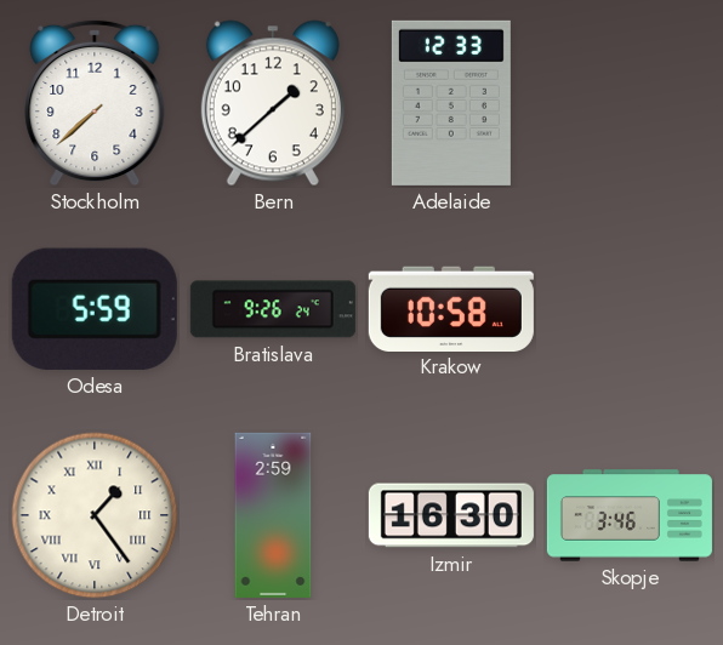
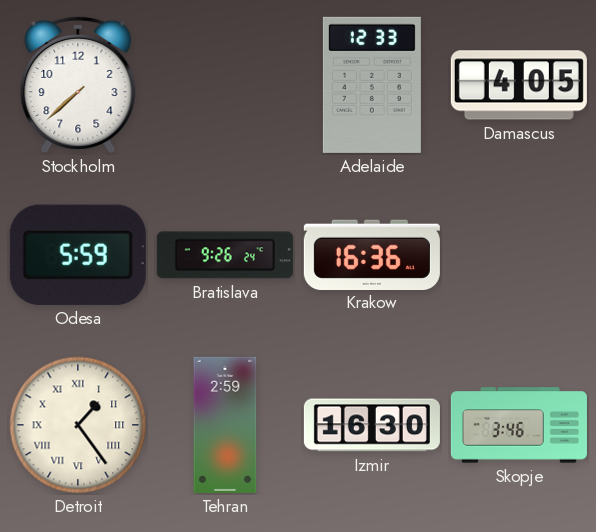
Bern: 1:38 -> none (273, 103)
Damascus: none -> 4:05 (519, 85)
Krakow: 10:58 -> 16:36 (372, 254)
